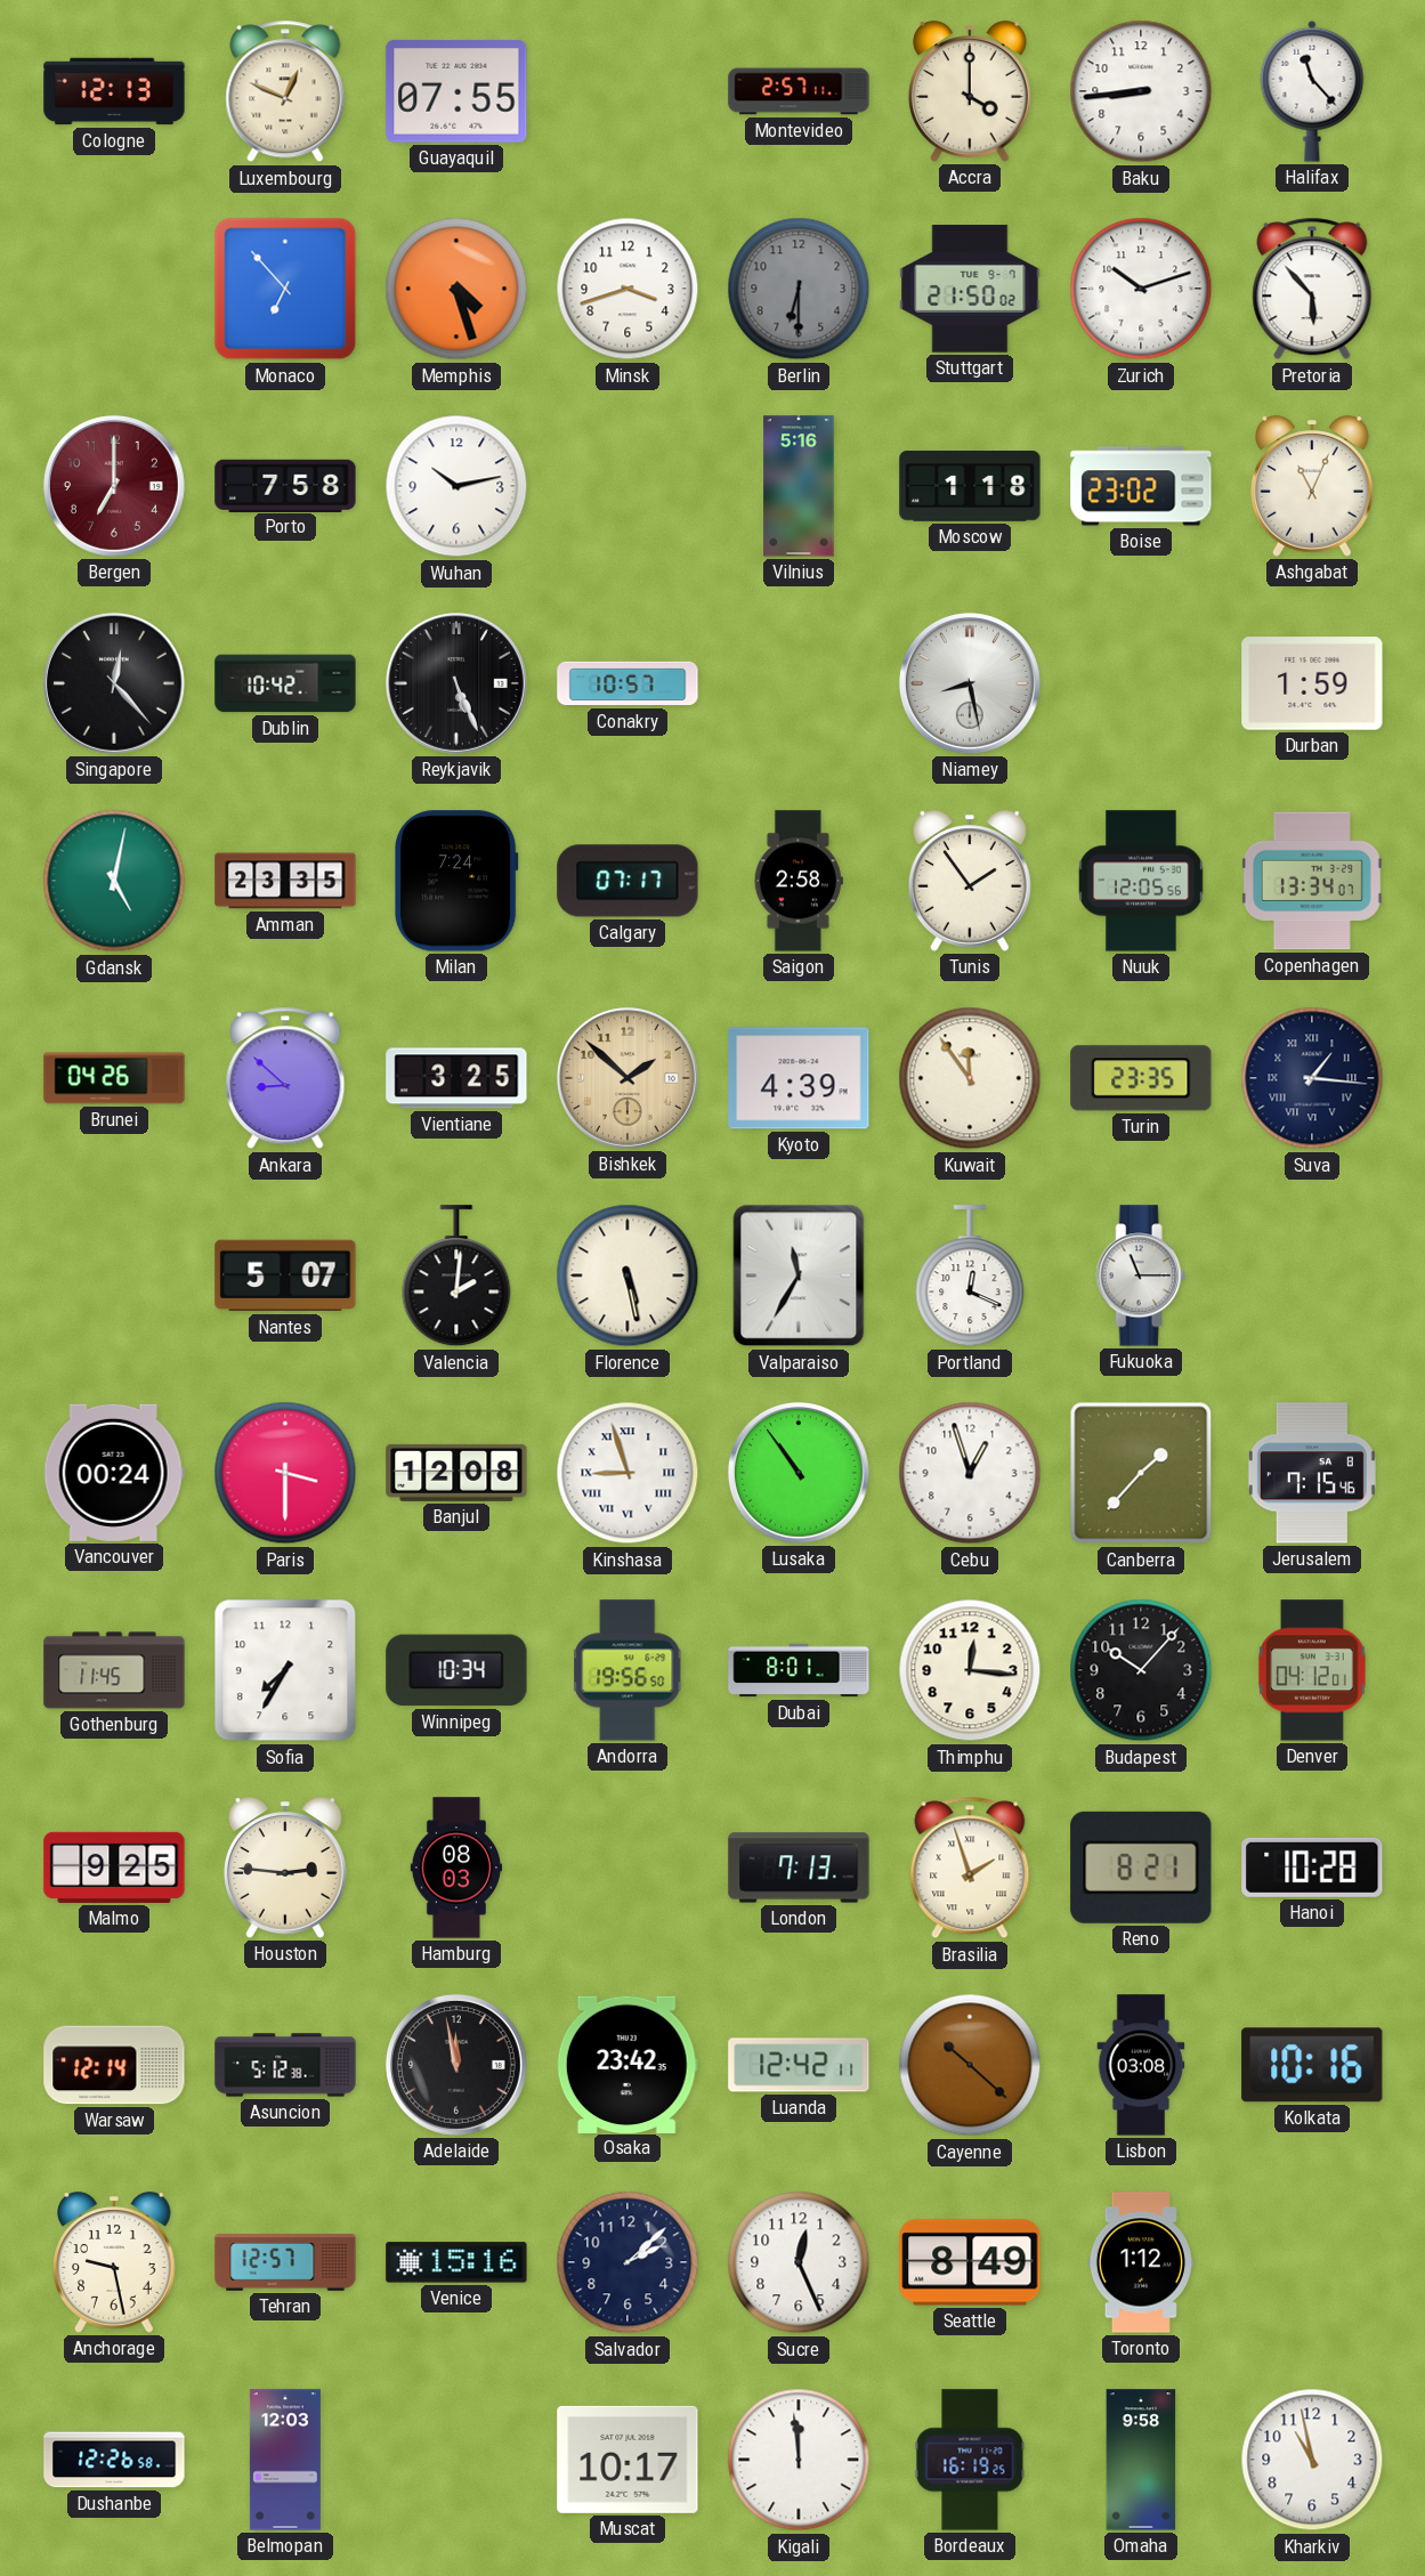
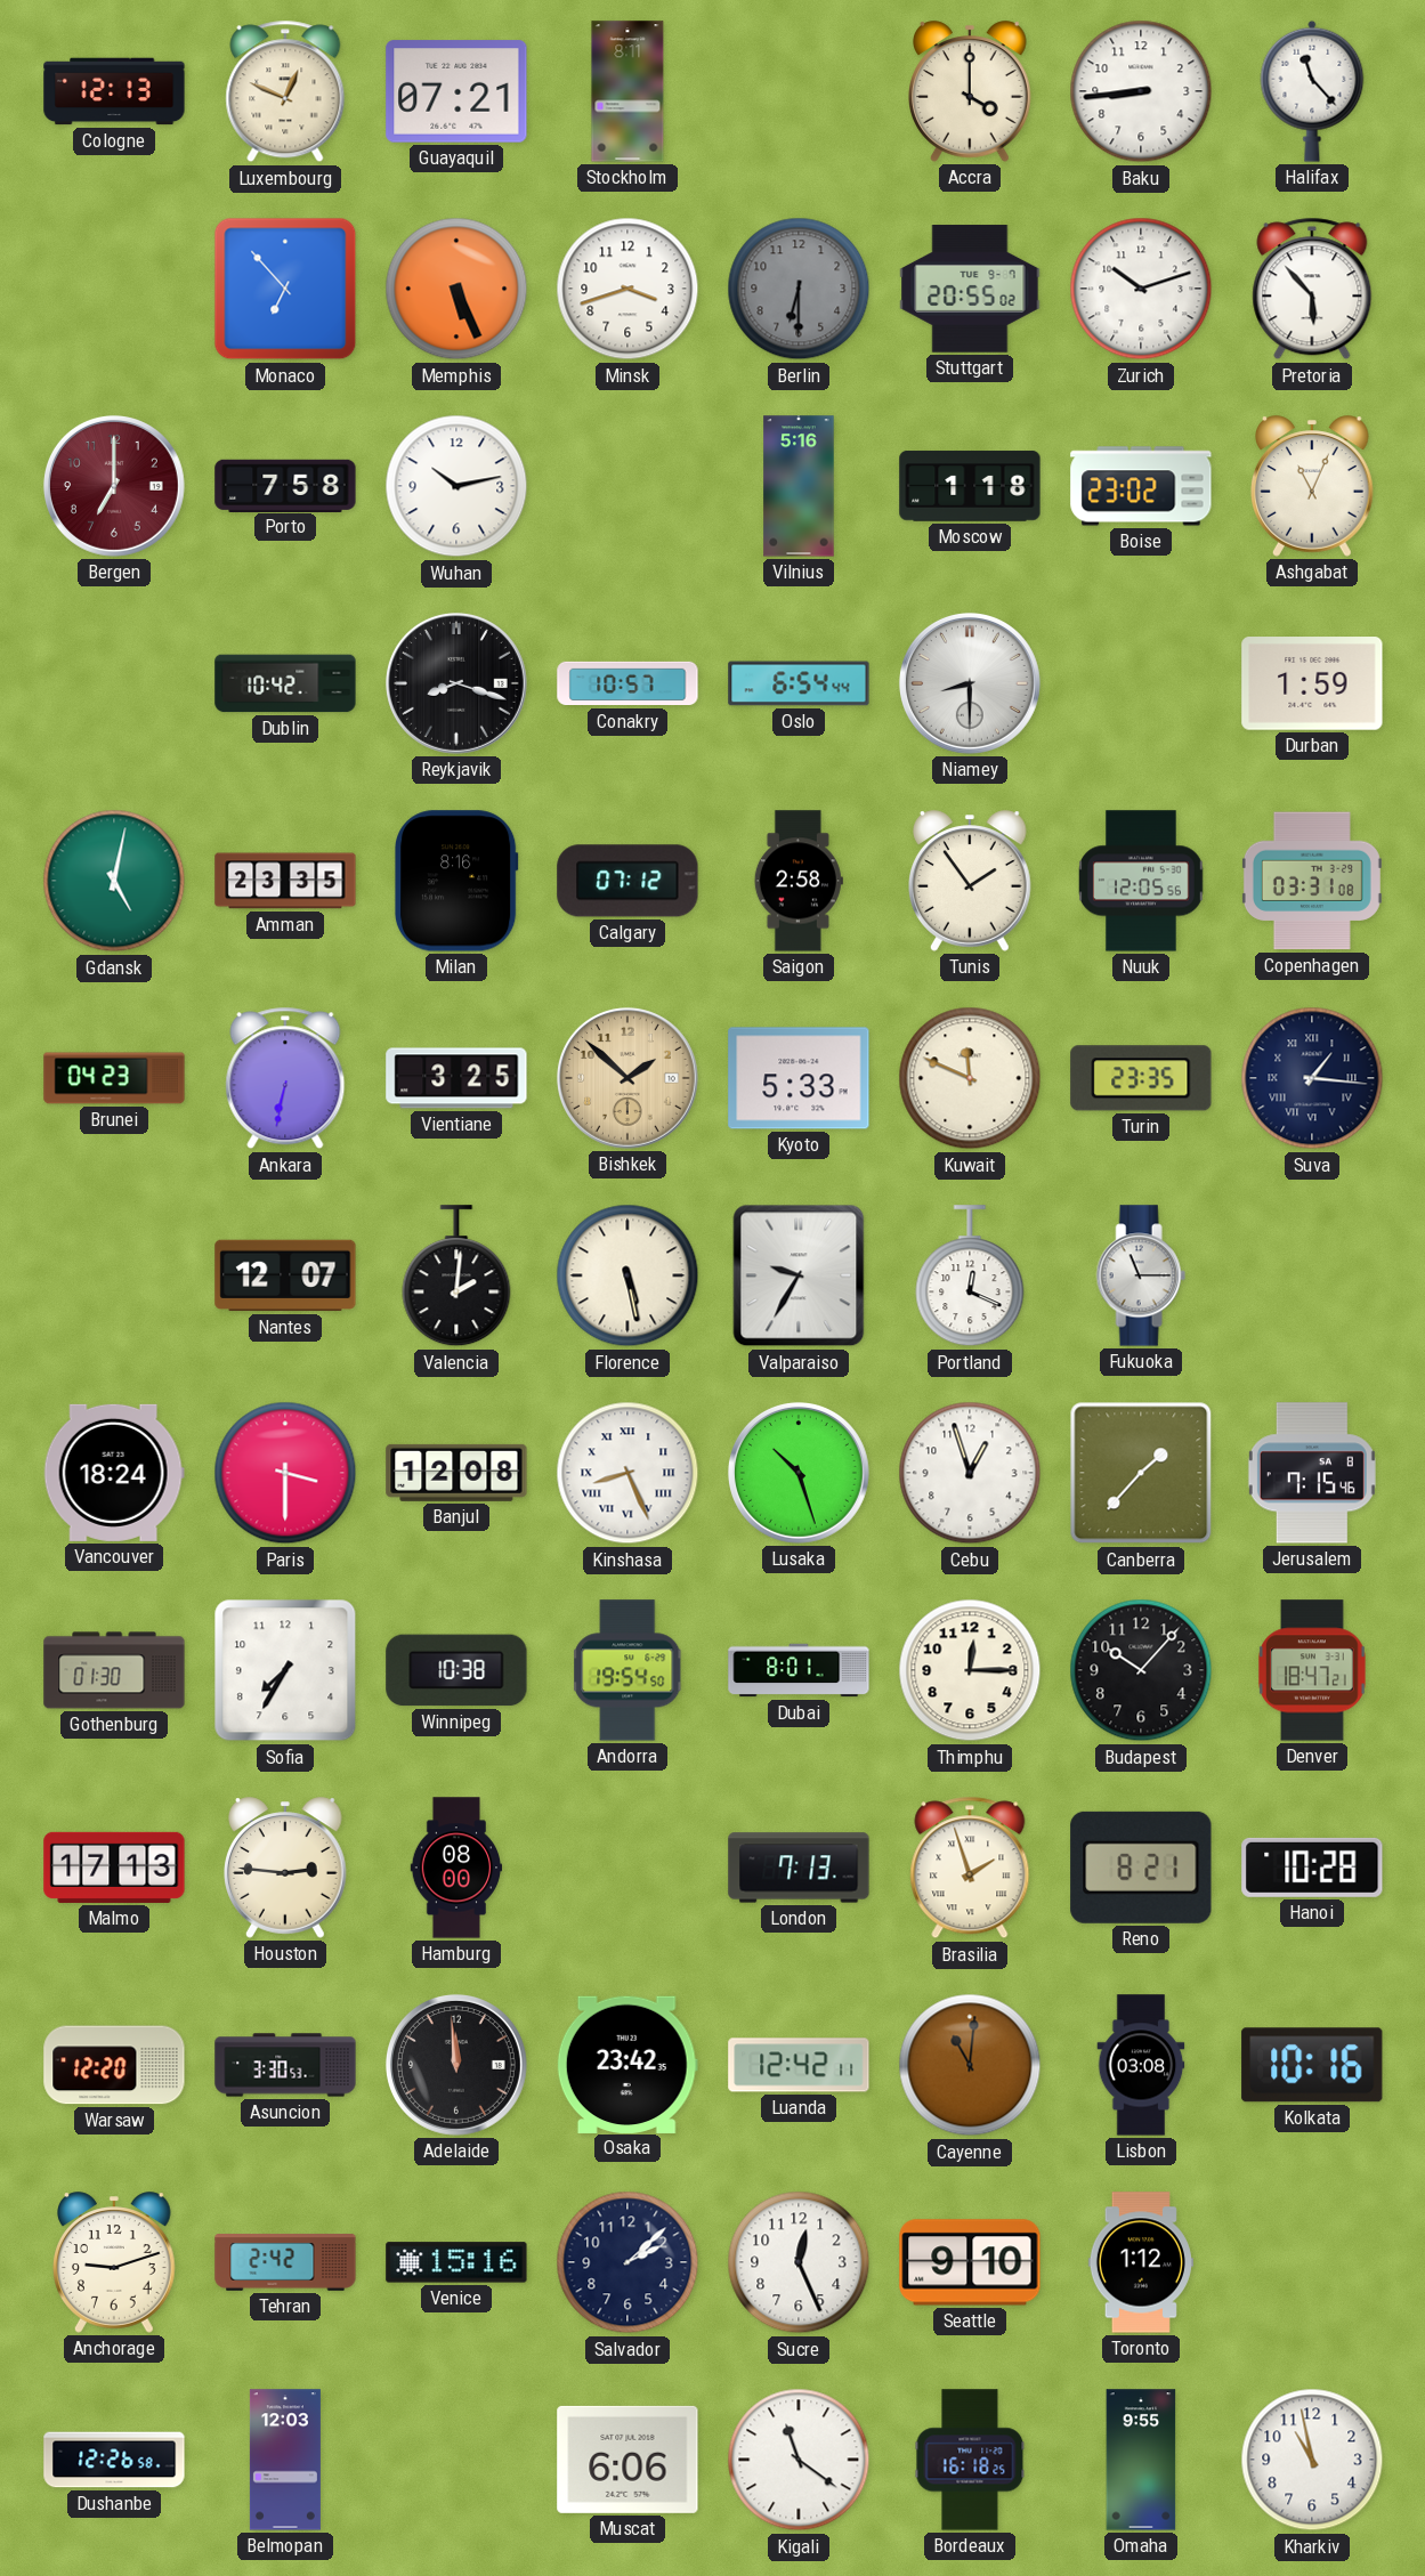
Guayaquil: 07:55 -> 07:21 (456, 91)
Stockholm: none -> 8:11 (628, 91)
Montevideo: 2:57 -> none (799, 91)
Memphis: 4:27 -> 5:26 (456, 289)
Stuttgart: 21:50 -> 20:55 (970, 289)
Singapore: 12:23 -> none (114, 683)
Reykjavik: 5:26 -> 8:18 (456, 683)
Oslo: none -> 6:54 (799, 683)
Niamey: 8:28 -> 8:30 (970, 683)
Milan: 7:24 -> 8:16 (456, 881)
Calgary: 07:17 -> 07:12 (628, 881)
Copenhagen: 13:34 -> 03:31 (1312, 881)
Brunei: 04:26 -> 04:23 (114, 1078)
Ankara: 8:52 -> 6:32 (285, 1078)
Kyoto: 4:39 -> 5:33 (799, 1078)
Kuwait: 11:54 -> 11:49 (970, 1078)
Nantes: 5:07 -> 12:07 (285, 1275)
Valparaiso: 11:35 -> 9:35 (799, 1275)
Vancouver: 00:24 -> 18:24 (114, 1473)
Kinshasa: 8:57 -> 8:26 (628, 1473)
Lusaka: 10:54 -> 10:27 (799, 1473)
Gothenburg: 11:45 -> 01:30 (114, 1670)
Winnipeg: 10:34 -> 10:38 (456, 1670)
Andorra: 19:56 -> 19:54 (628, 1670)
Thimphu: 12:16 -> 12:15 (970, 1670)
Denver: 04:12 -> 18:47 (1313, 1670)
Malmo: 9:25 -> 17:13 (114, 1868)
Hamburg: 08:03 -> 08:00 (456, 1868)
Warsaw: 12:14 -> 12:20 (114, 2065)
Asuncion: 5:12 -> 3:30 (285, 2065)
Adelaide: 11:58 -> 11:59 (456, 2065)
Cayenne: 10:22 -> 11:01 (970, 2065)
Anchorage: 9:28 -> 9:12 (115, 2262)
Tehran: 12:57 -> 2:42 (285, 2263)
Seattle: 8:49 -> 9:10 (970, 2262)
Muscat: 10:17 -> 6:06 (628, 2460)
Kigali: 11:59 -> 11:21 (799, 2460)
Bordeaux: 16:19 -> 16:18 (970, 2460)
Omaha: 9:58 -> 9:55 (1141, 2460)
